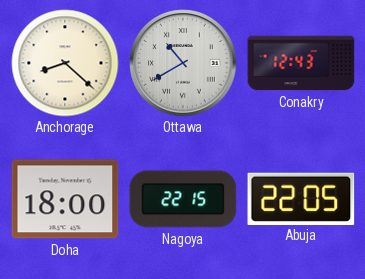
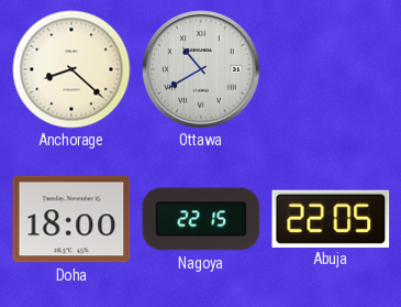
Conakry: 12:43 -> none (301, 63)
